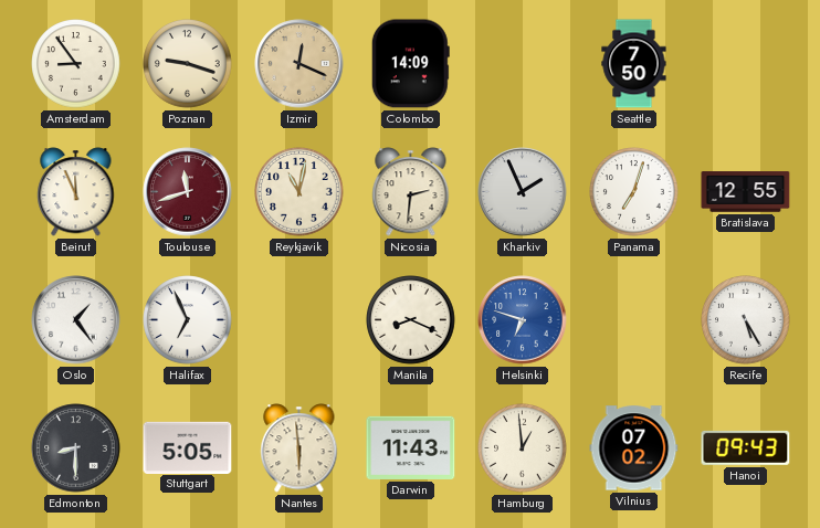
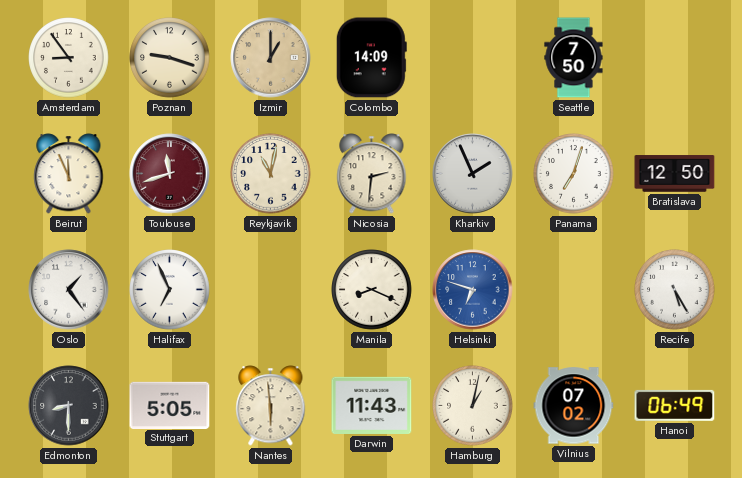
Izmir: 12:19 -> 1:00 (271, 58)
Bratislava: 12:55 -> 12:50 (675, 174)
Hamburg: 12:59 -> 1:02 (473, 406)
Hanoi: 09:43 -> 06:49 (675, 405)
